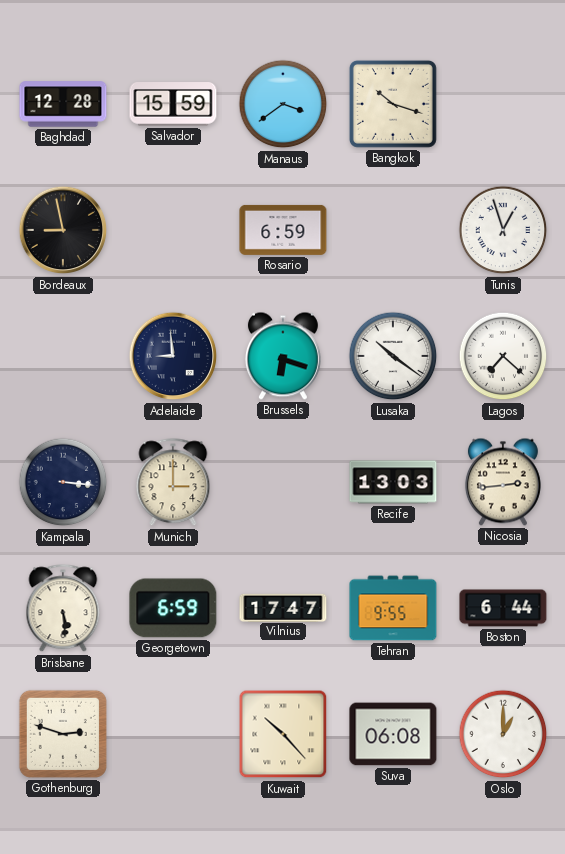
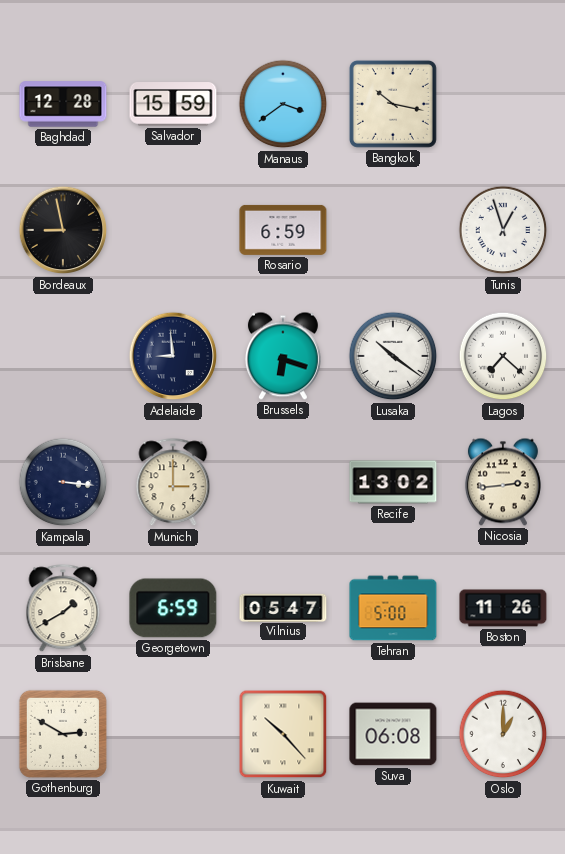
Bangkok: 10:18 -> 10:17 (393, 104)
Recife: 13:03 -> 13:02 (393, 482)
Brisbane: 5:29 -> 1:40 (63, 609)
Vilnius: 17:47 -> 05:47 (283, 607)
Tehran: 9:55 -> 5:00 (393, 608)
Boston: 6:44 -> 11:26 (503, 608)
Gothenburg: 2:48 -> 2:50 (63, 734)
